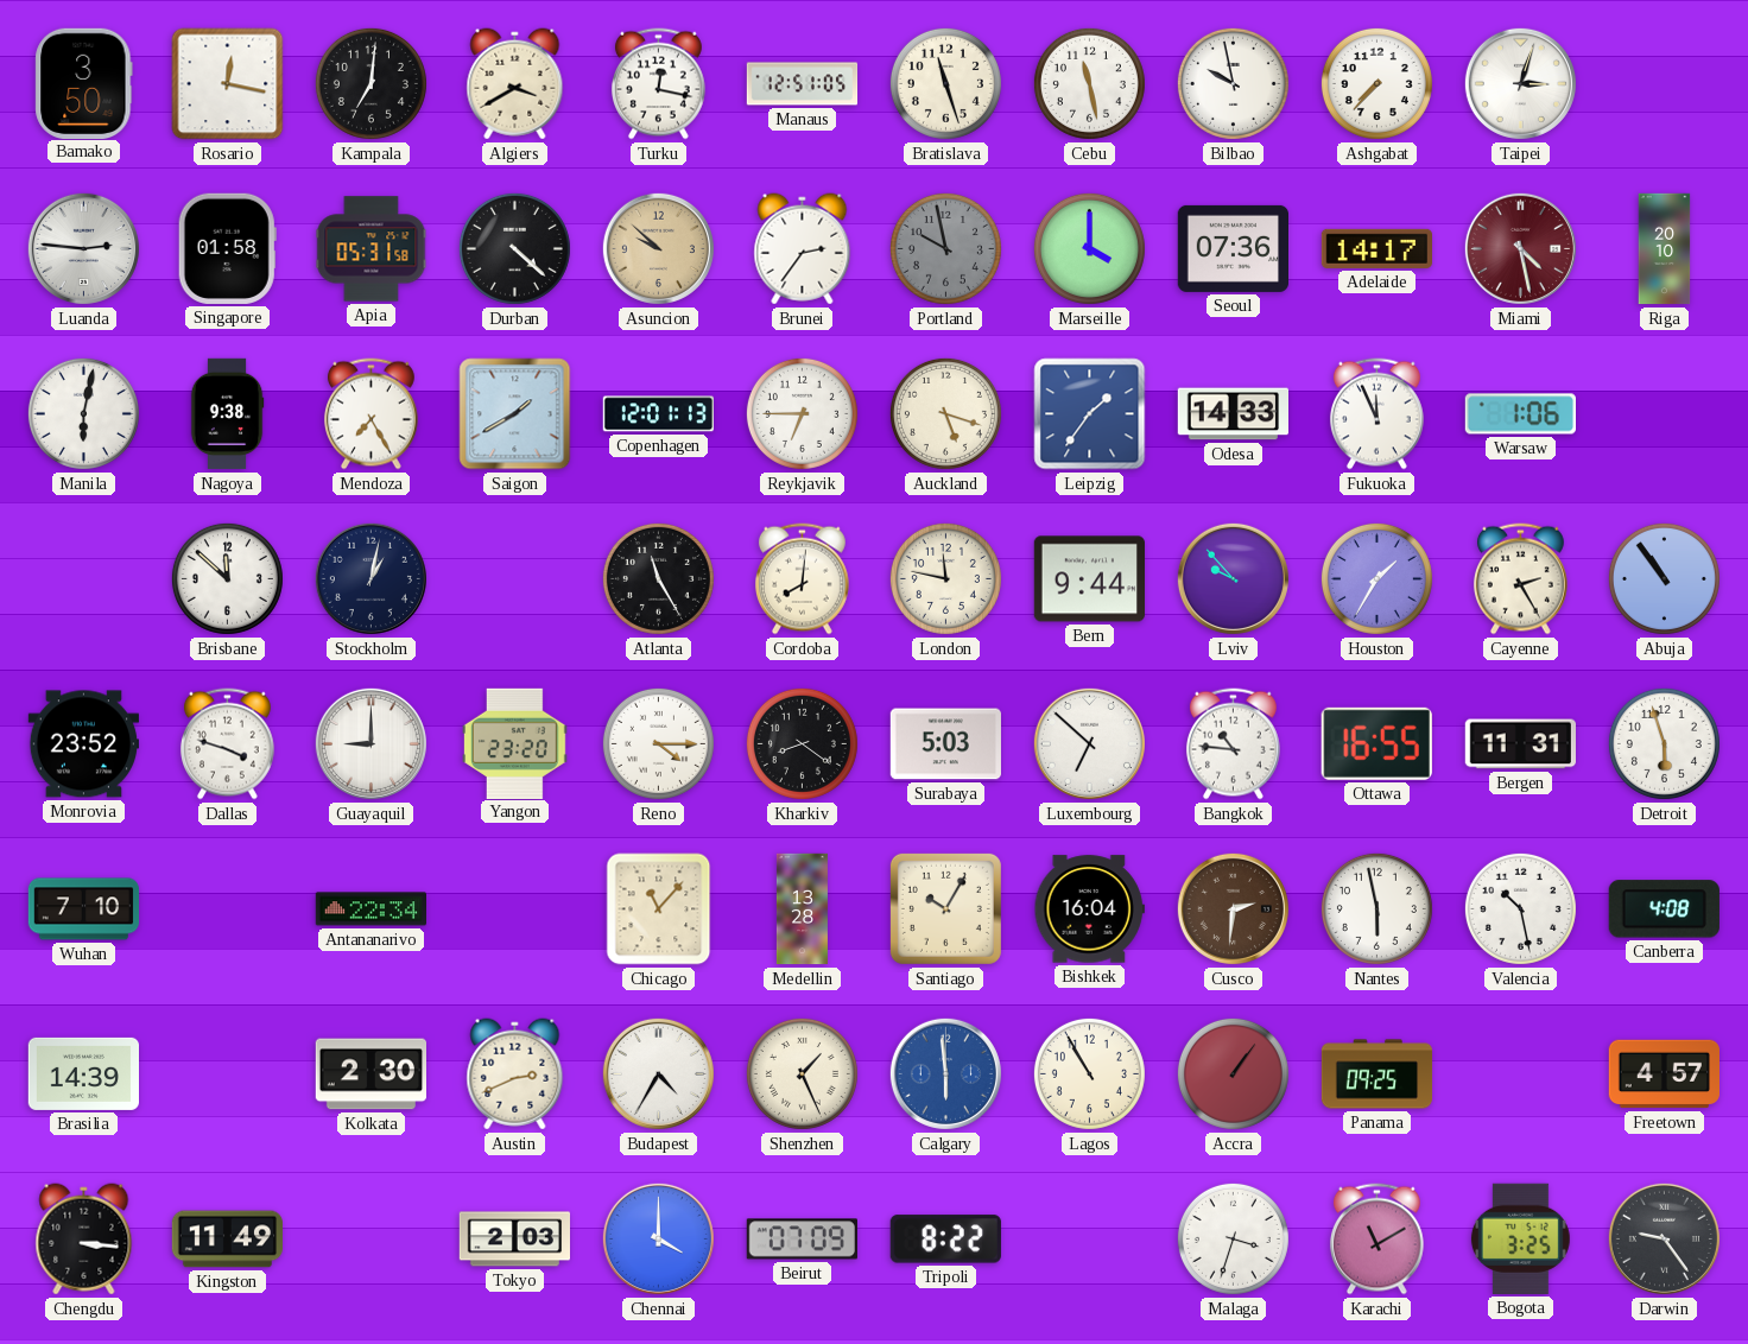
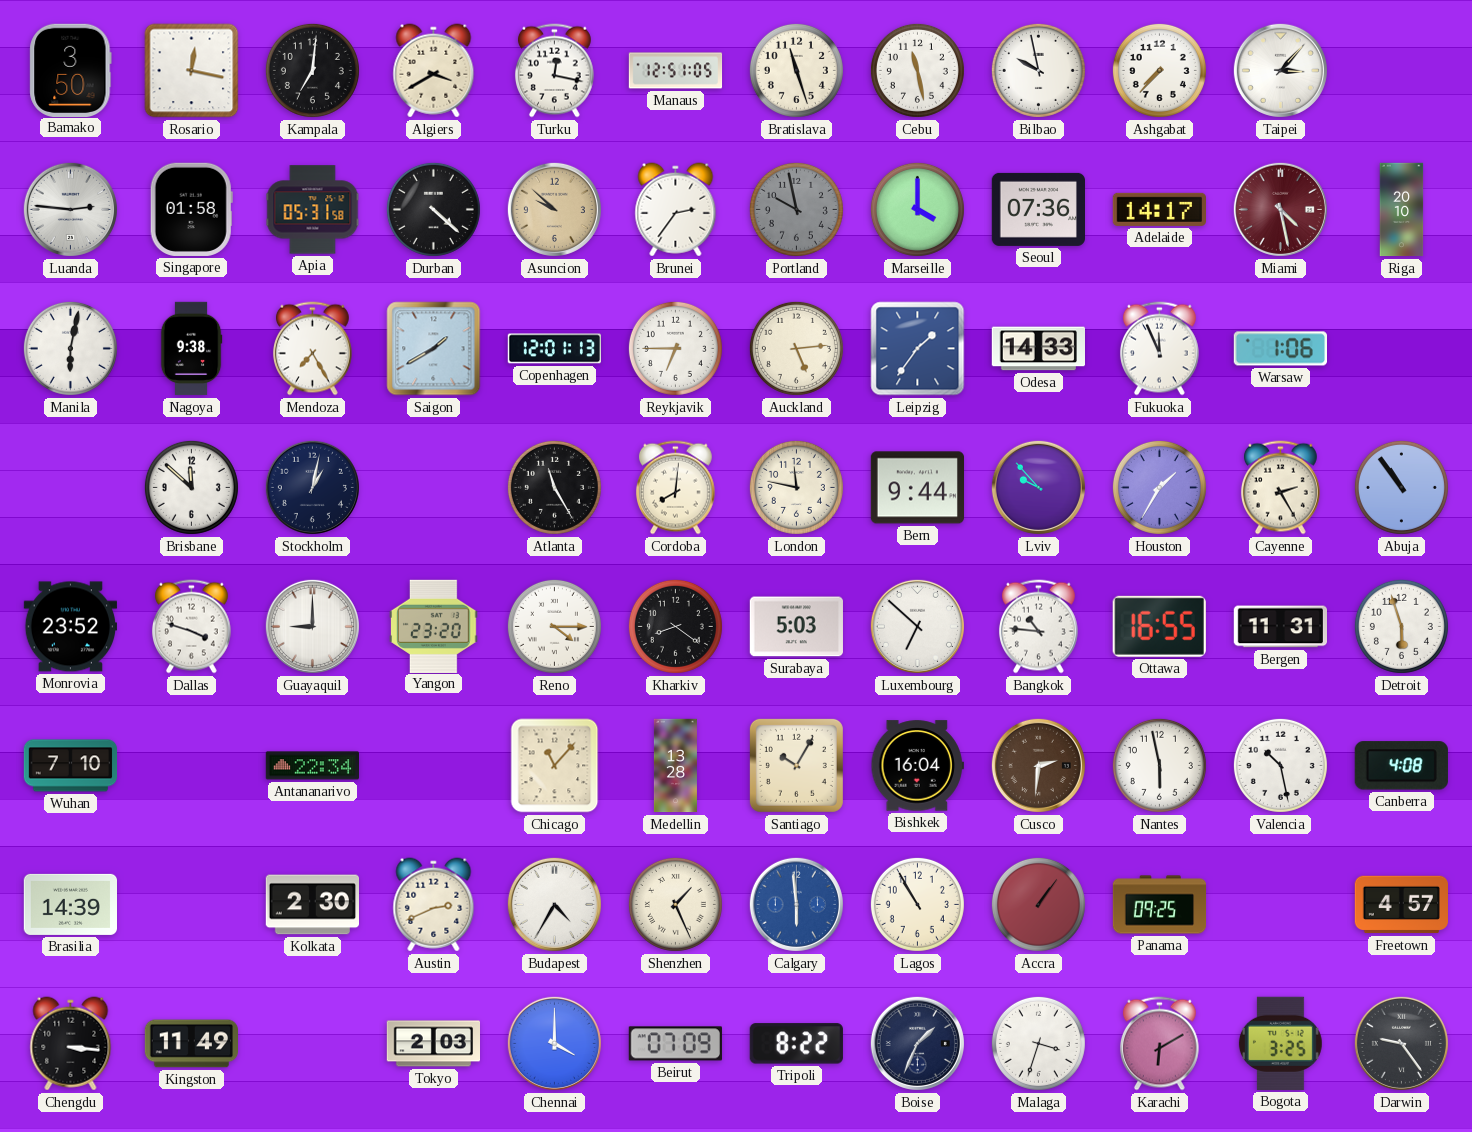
Taipei: 3:03 -> 3:07 (1280, 70)
Auckland: 5:18 -> 5:14 (796, 348)
Boise: none -> 1:34 (917, 1043)
Karachi: 11:10 -> 6:10 (1159, 1044)
